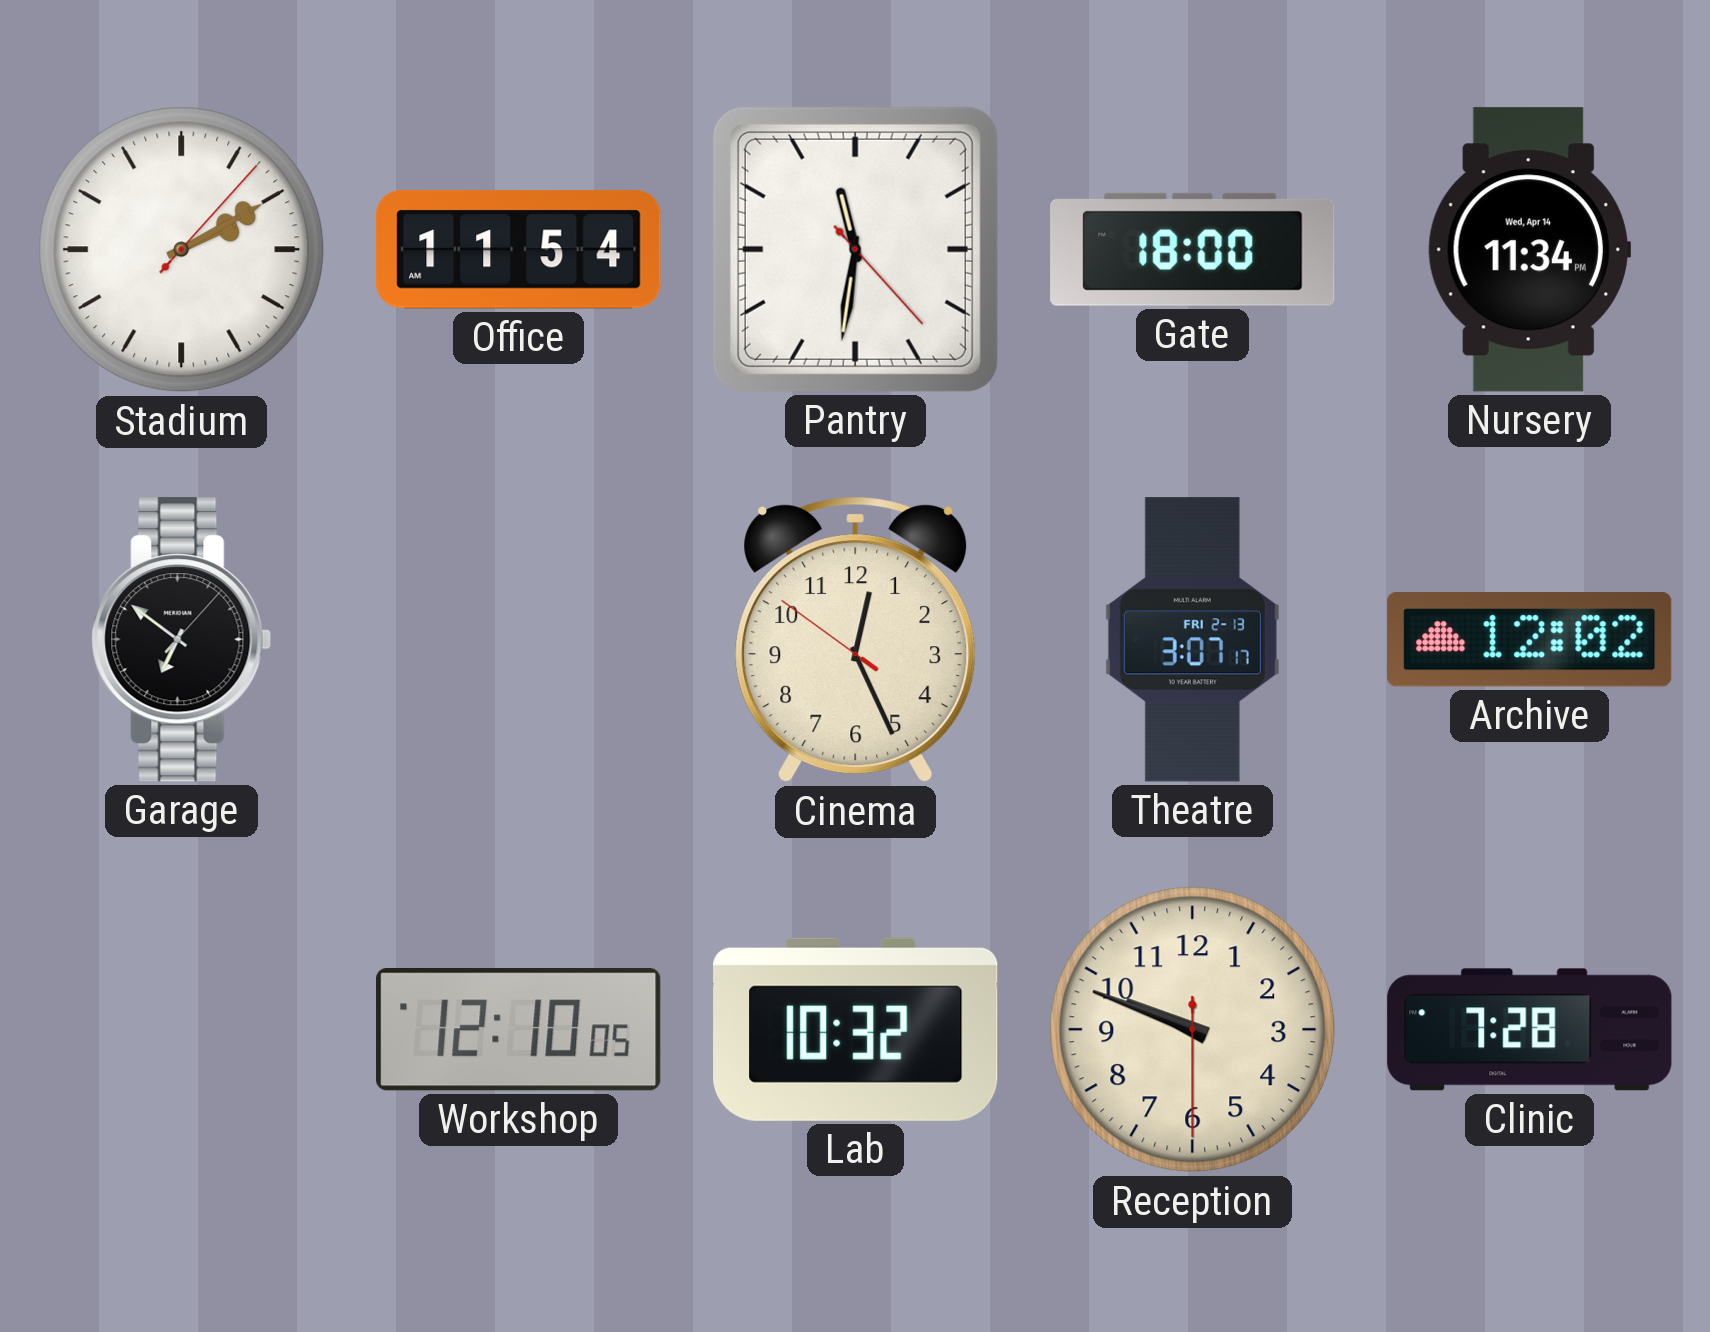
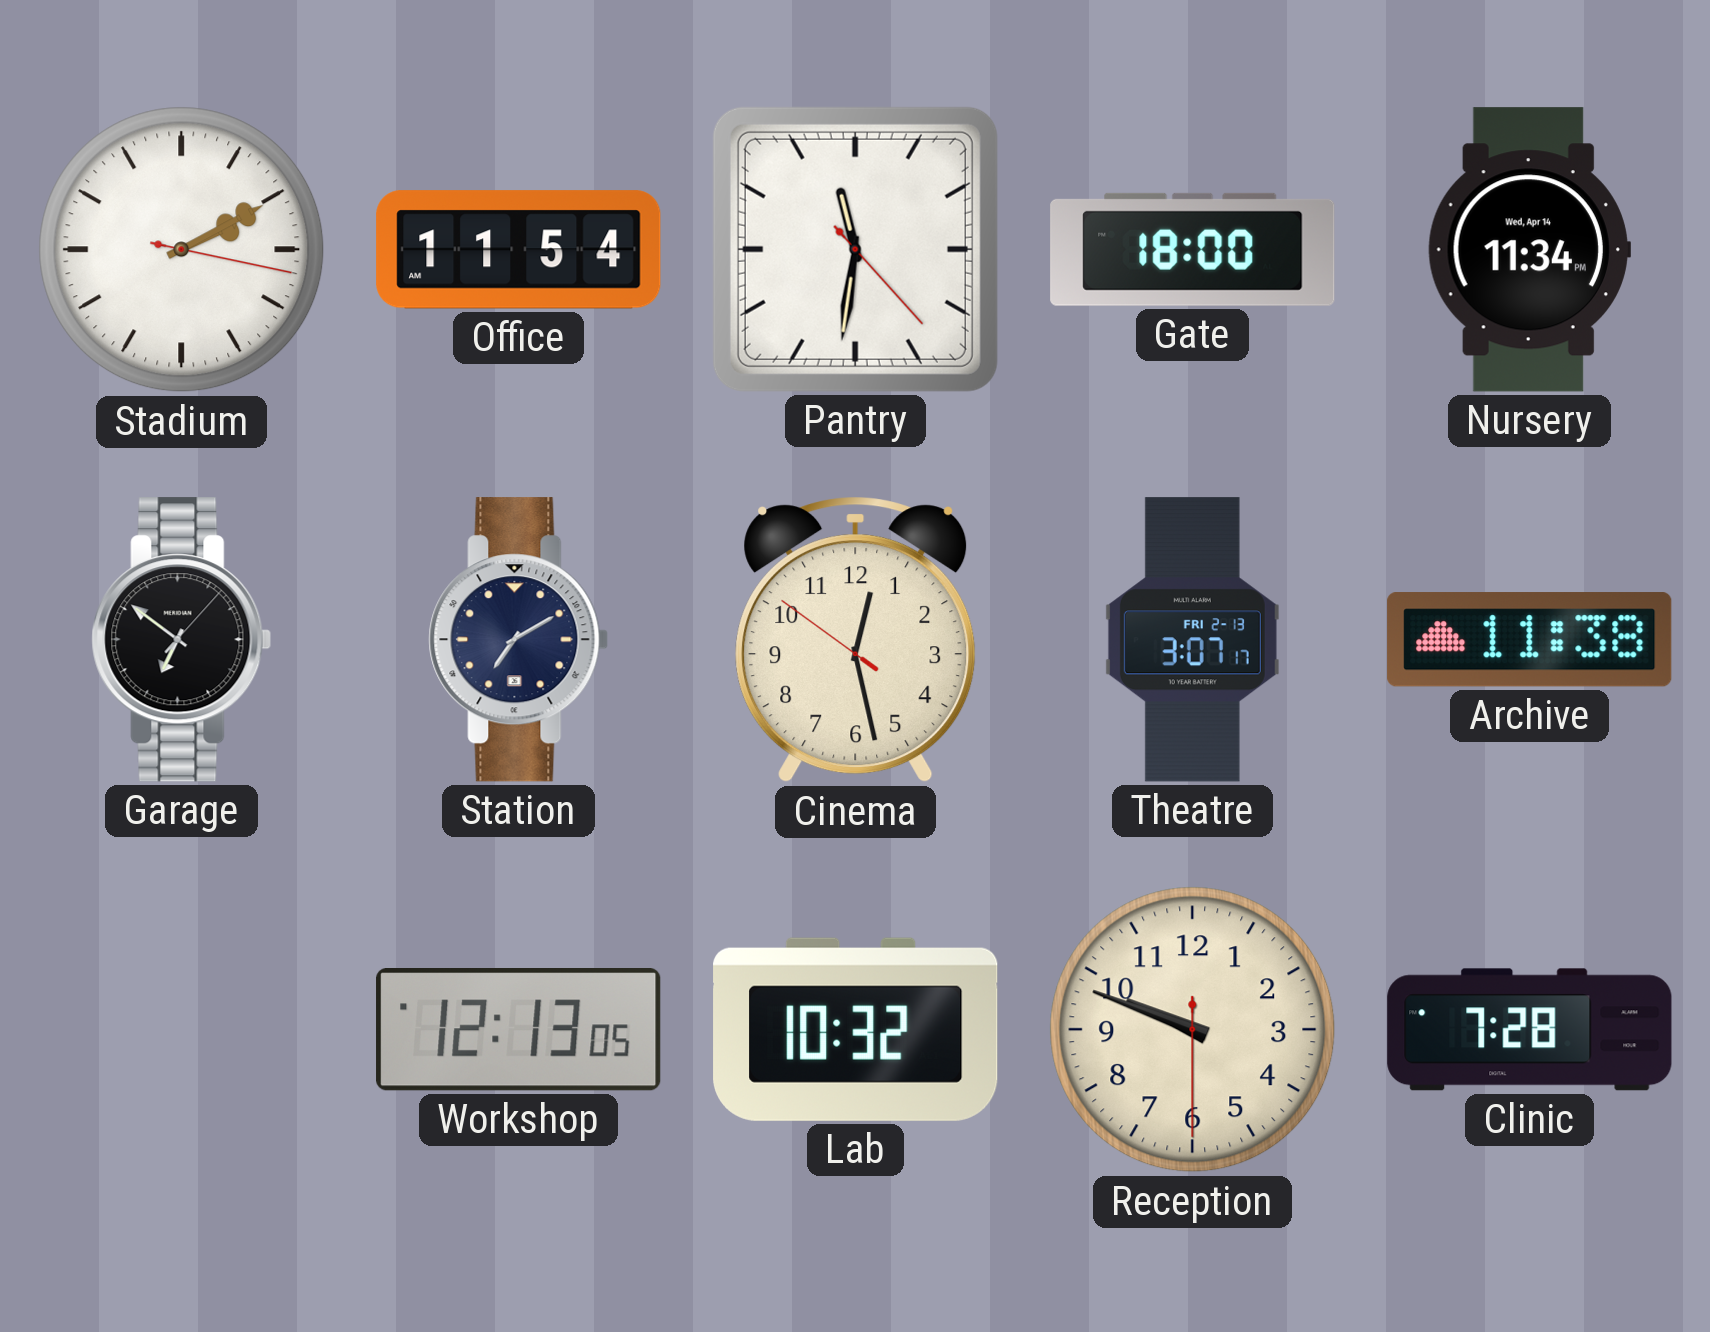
Stadium: 2:10:07 -> 2:10:17 (182, 250)
Station: none -> 7:10 (519, 640)
Cinema: 12:25 -> 12:27 (856, 640)
Archive: 12:02 -> 11:38 (1530, 640)
Workshop: 12:10 -> 12:13 (519, 1030)
